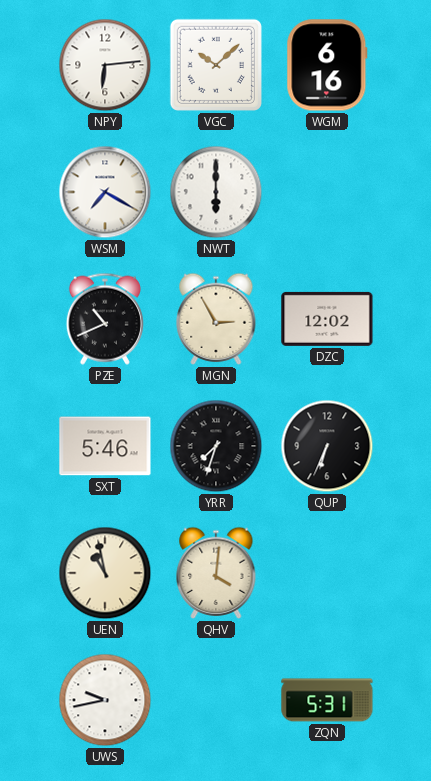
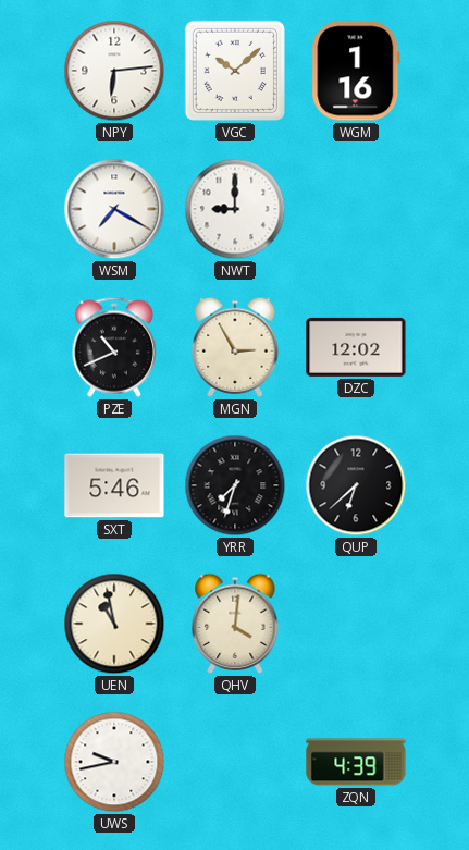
WGM: 6:16 -> 1:16 (356, 71)
NWT: 6:00 -> 9:00 (235, 209)
QUP: 6:34 -> 6:38 (356, 485)
ZQN: 5:31 -> 4:39 (356, 762)
